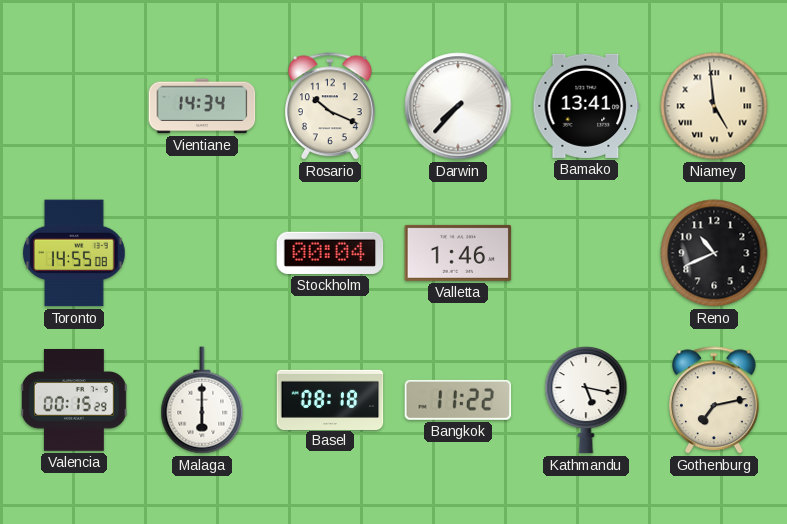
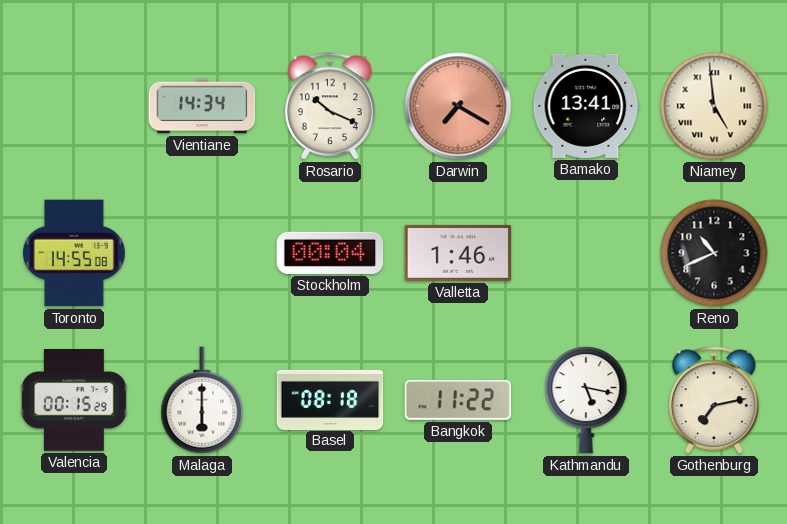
Darwin: 7:37 -> 7:20 (458, 106)
Darwin dial: white -> salmon (458, 106)
